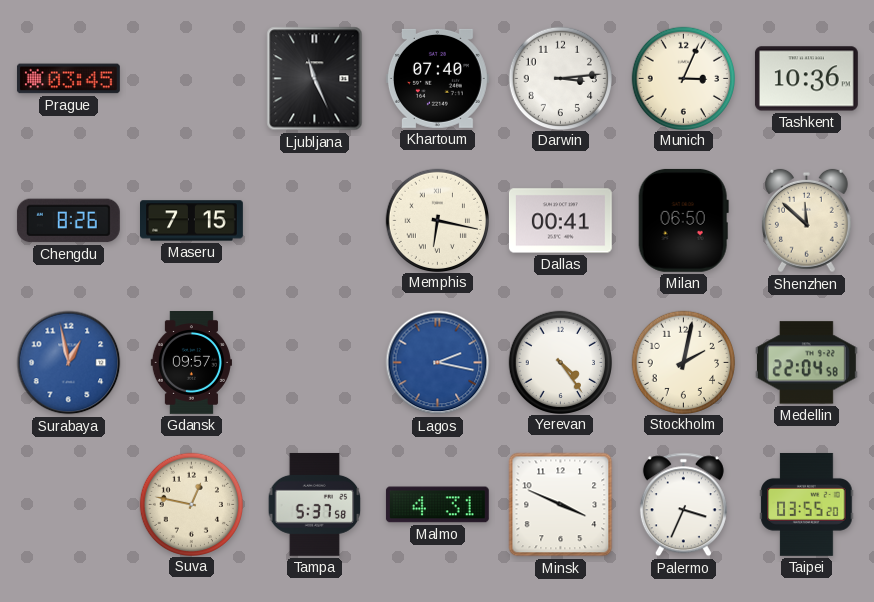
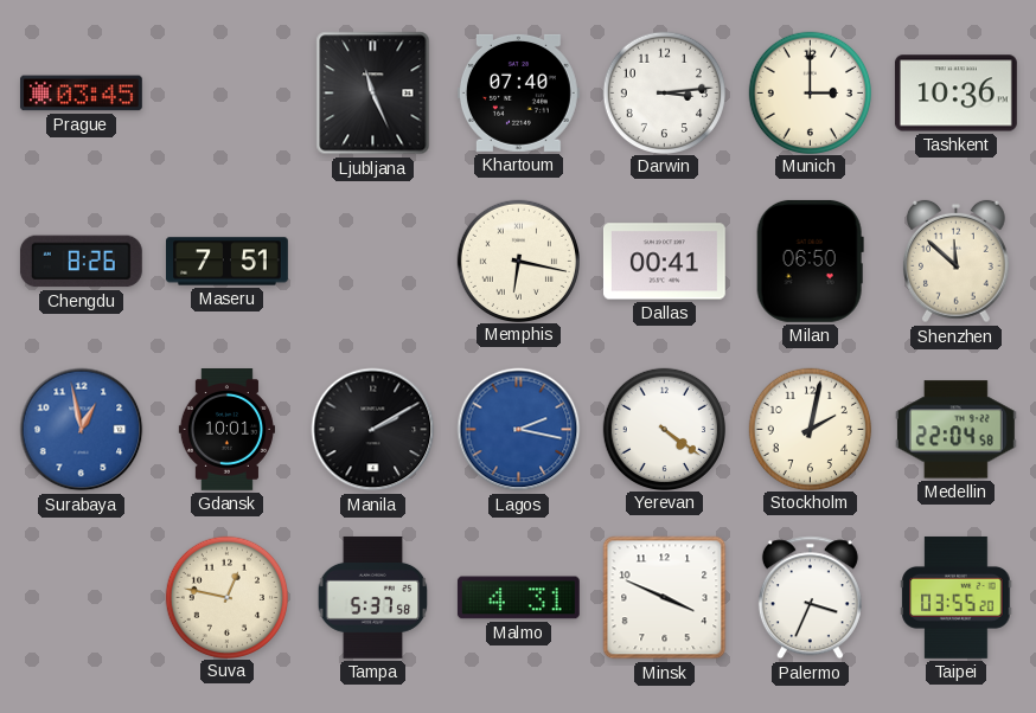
Munich: 3:04 -> 3:00 (810, 92)
Maseru: 7:15 -> 7:51 (228, 262)
Gdansk: 09:57 -> 10:01 (226, 430)
Manila: none -> 2:10 (373, 430)
Yerevan: 4:24 -> 4:21 (664, 429)
